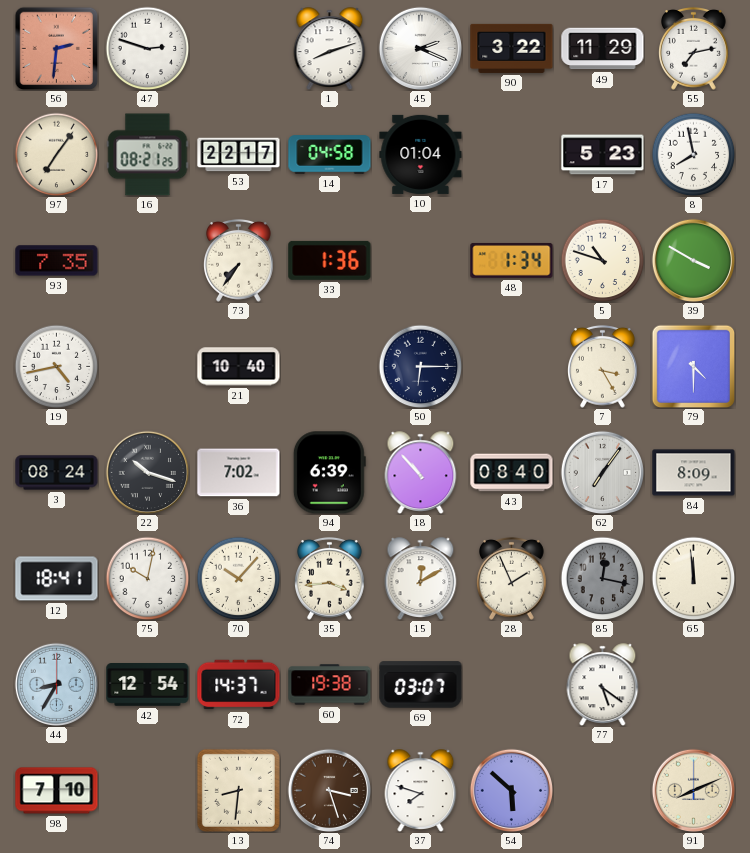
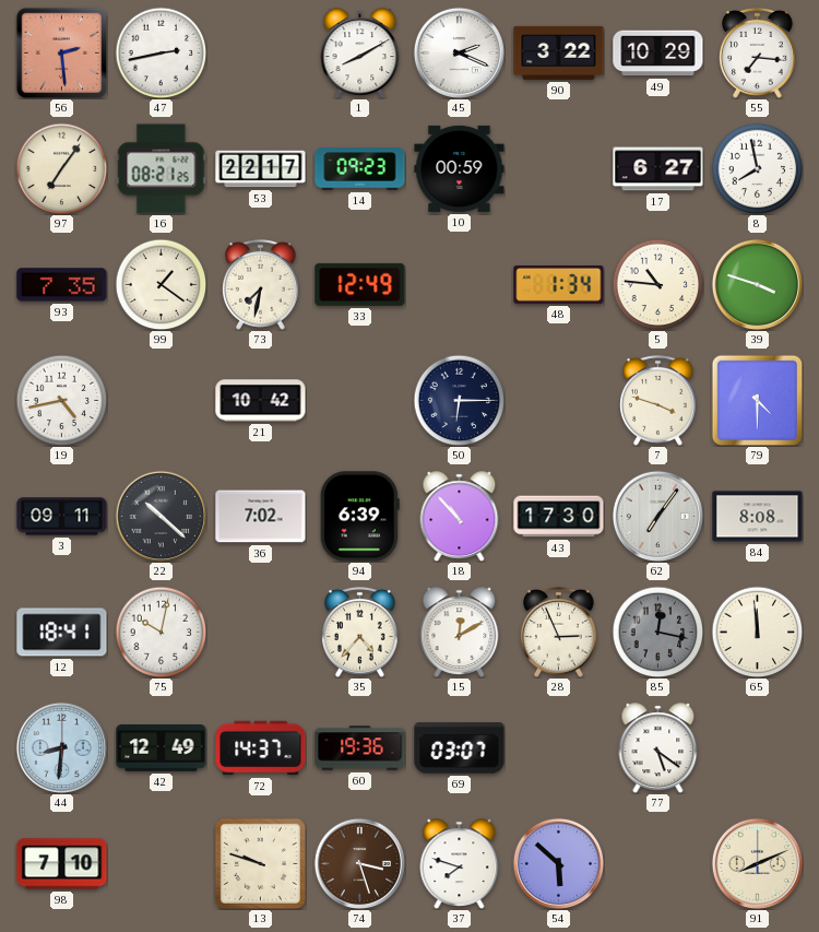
56: 2:31 -> 2:29 (61, 52)
47: 2:48 -> 2:43 (161, 52)
1: 8:12 -> 8:10 (360, 52)
49: 11:29 -> 10:29 (658, 54)
55: 7:13 -> 7:16 (758, 52)
14: 04:58 -> 09:23 (360, 169)
10: 01:04 -> 00:59 (460, 168)
17: 5:23 -> 6:27 (658, 169)
99: none -> 1:21 (161, 284)
73: 7:36 -> 7:32 (261, 284)
33: 1:36 -> 12:49 (360, 284)
5: 10:48 -> 10:46 (657, 284)
39: 3:50 -> 3:48 (757, 284)
21: 10:40 -> 10:42 (261, 401)
7: 3:25 -> 3:48 (658, 400)
3: 08:24 -> 09:11 (62, 517)
22: 10:18 -> 10:22 (161, 516)
43: 08:40 -> 17:30 (559, 517)
84: 8:09 -> 8:08 (758, 517)
70: 10:07 -> none (238, 578)
35: 3:44 -> 4:37 (360, 632)
28: 1:56 -> 2:56 (559, 632)
44: 8:35 -> 8:31 (61, 747)
42: 12:54 -> 12:49 (162, 748)
60: 19:38 -> 19:36 (360, 748)
13: 8:31 -> 9:48 (260, 863)
